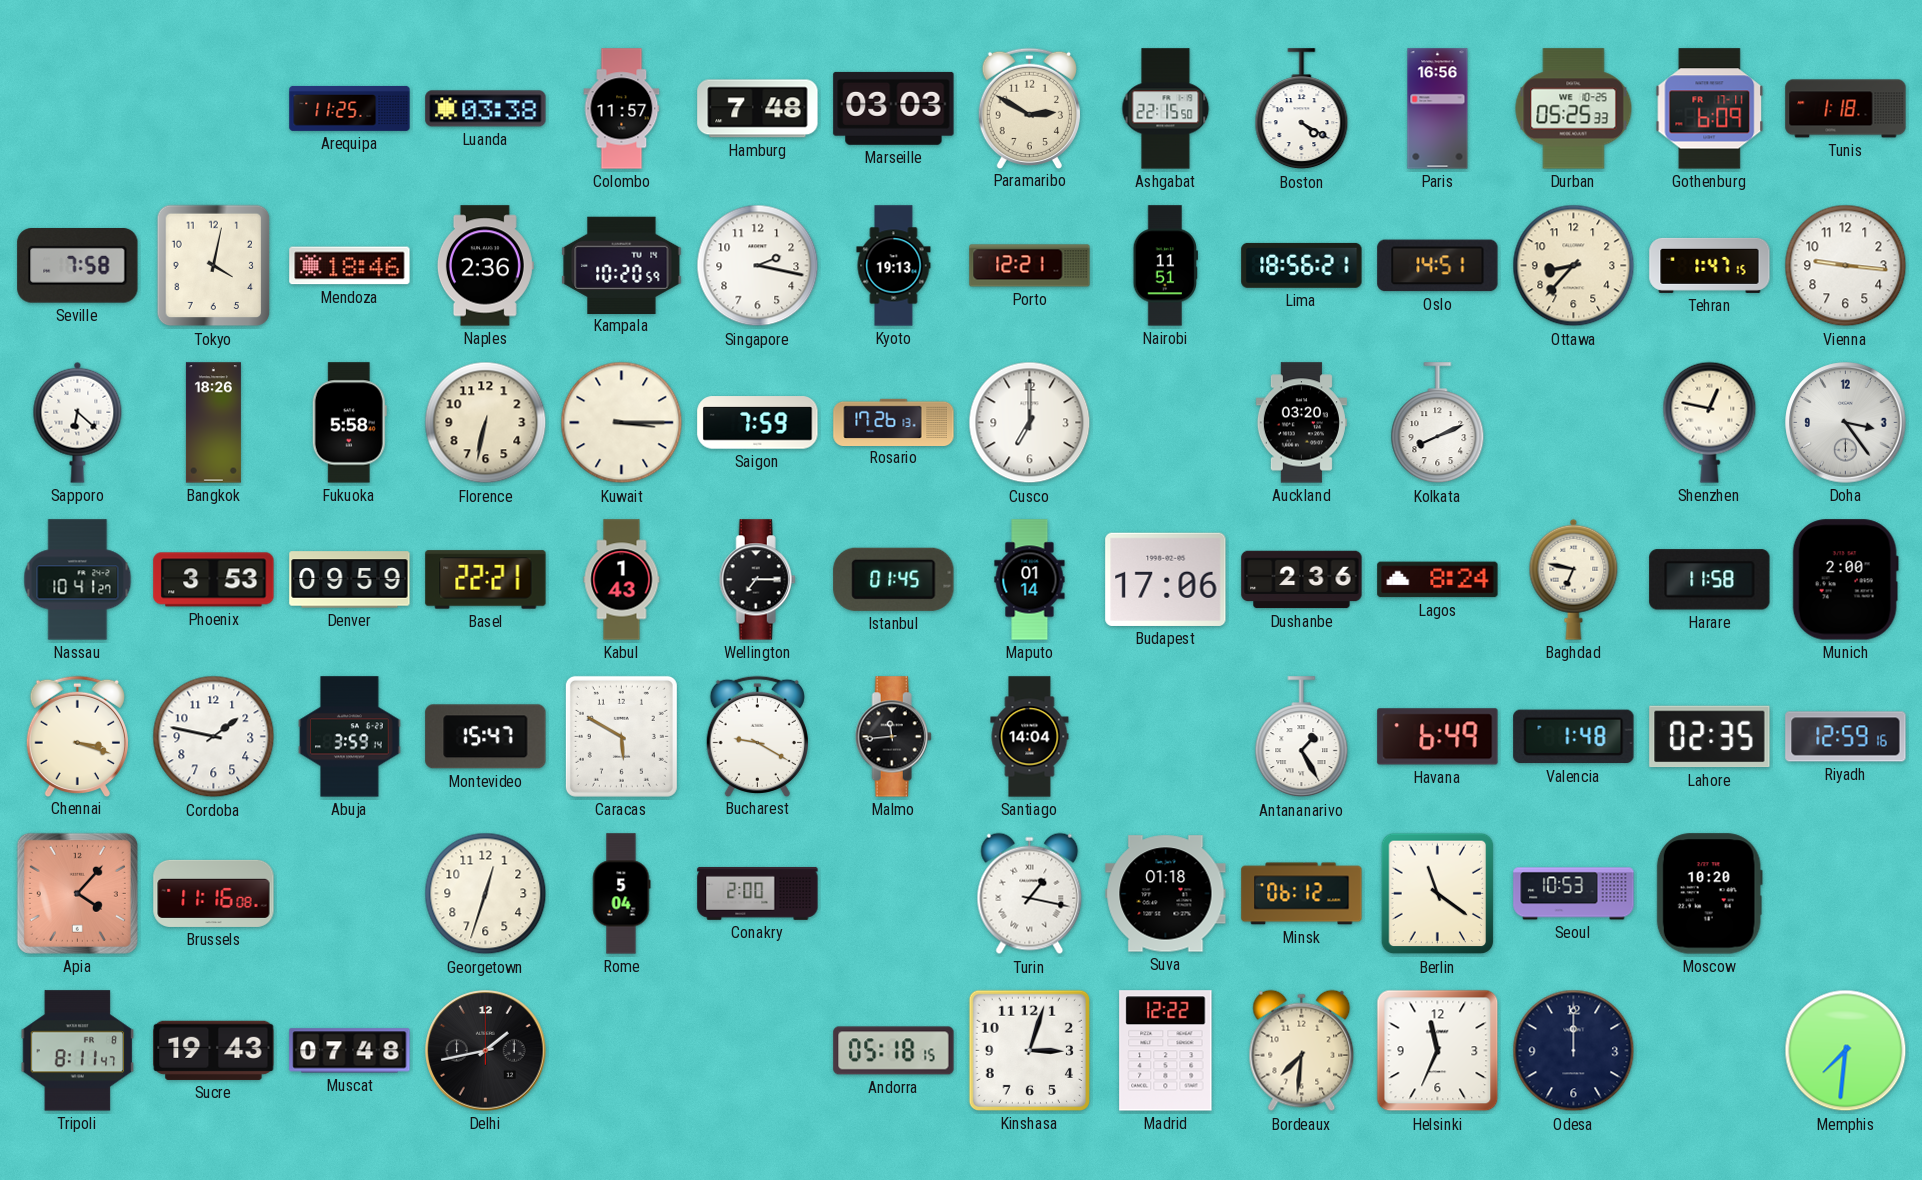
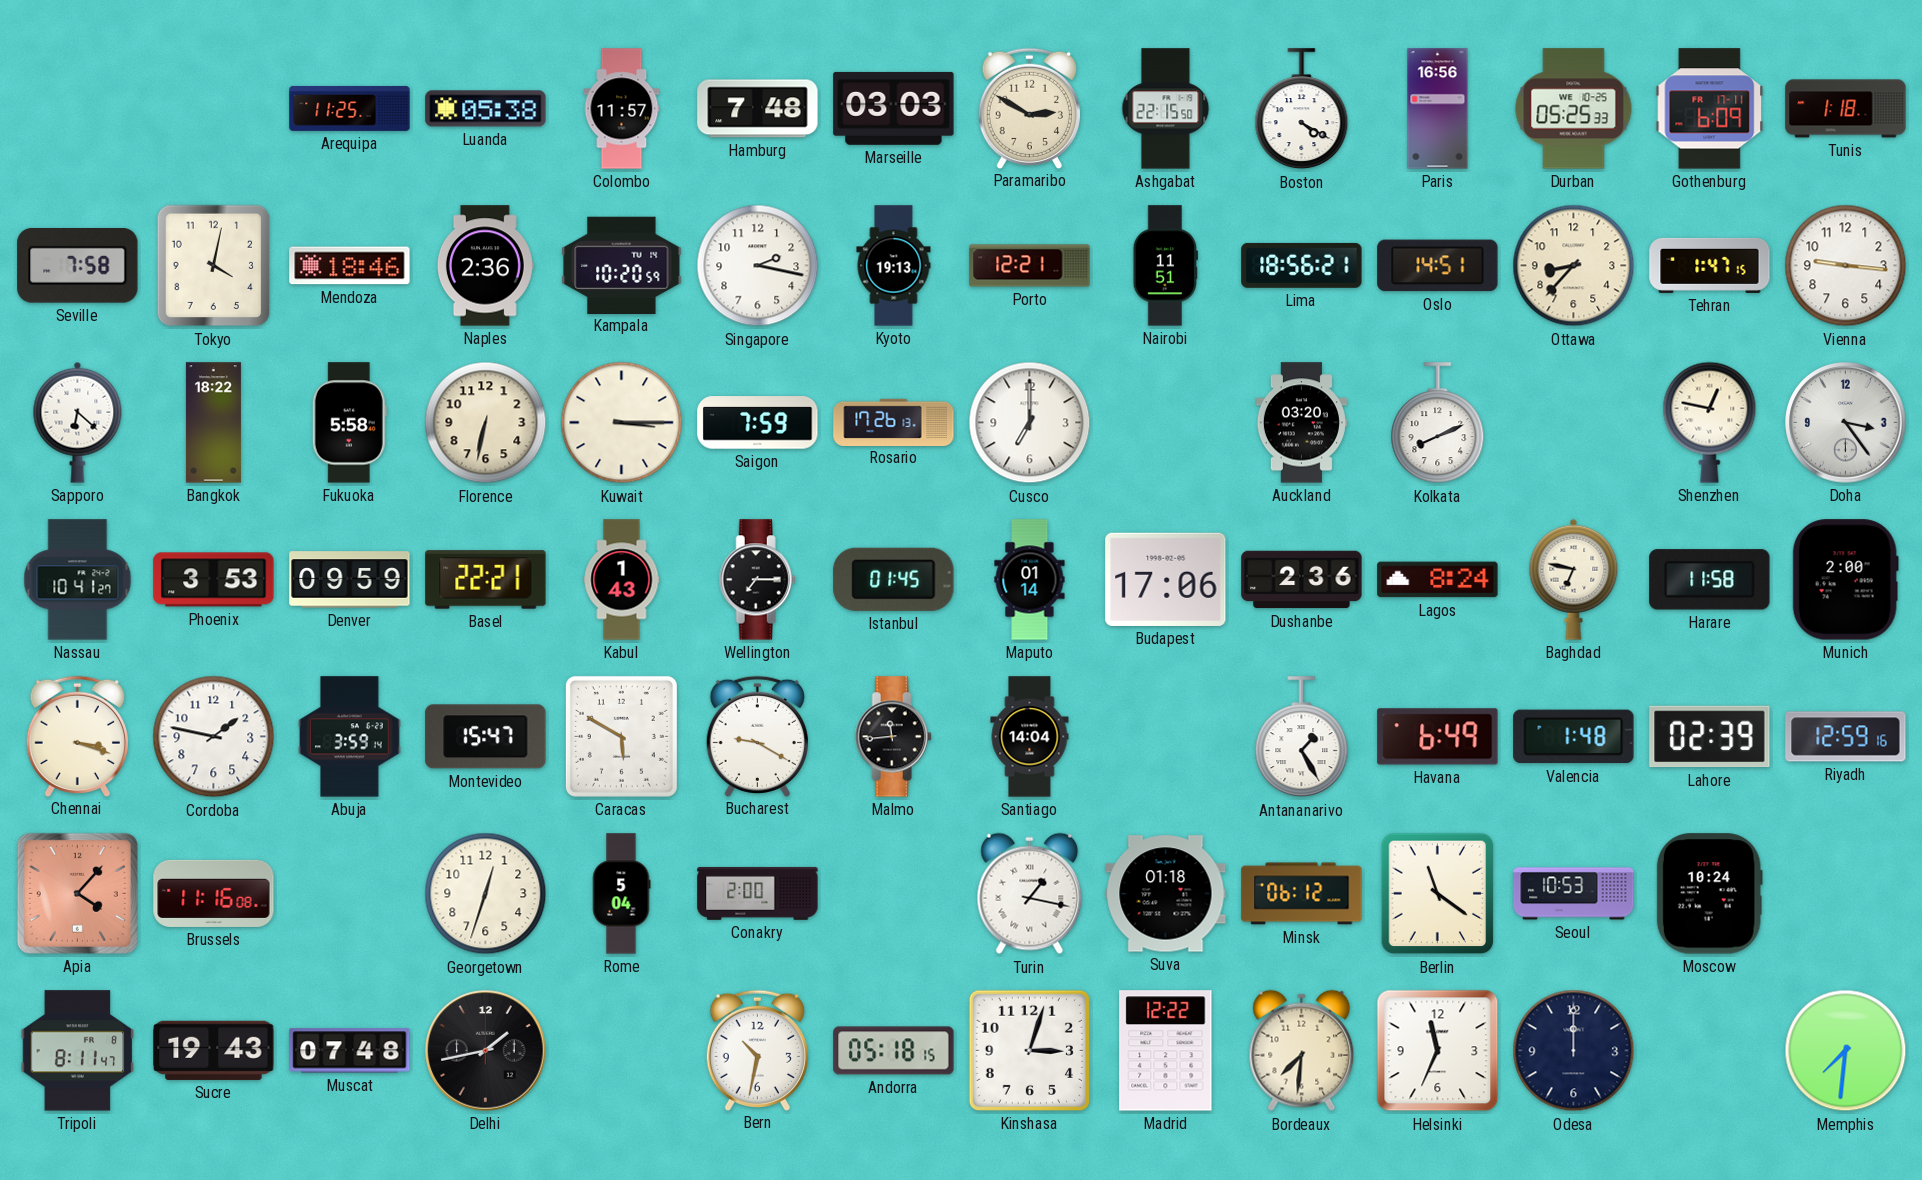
Luanda: 03:38 -> 05:38 (486, 109)
Bangkok: 18:26 -> 18:22 (213, 423)
Lahore: 02:35 -> 02:39 (1710, 737)
Moscow: 10:20 -> 10:24 (1709, 894)
Bern: none -> 10:32 (757, 1050)
